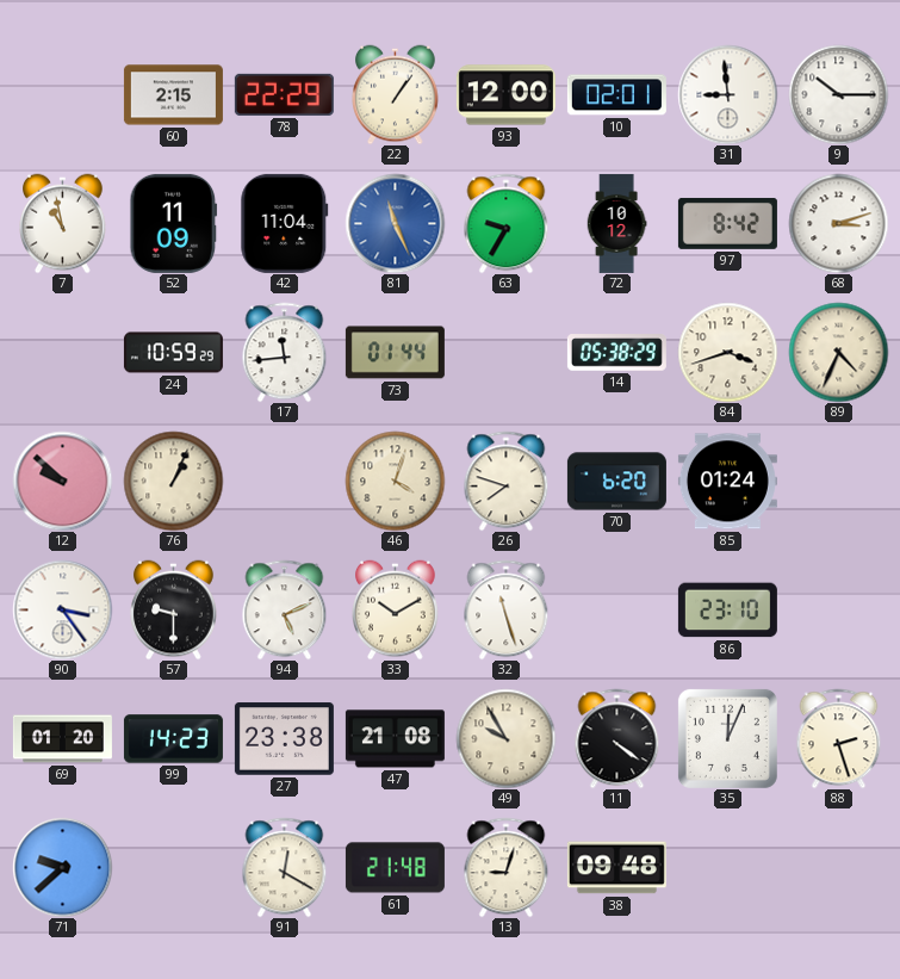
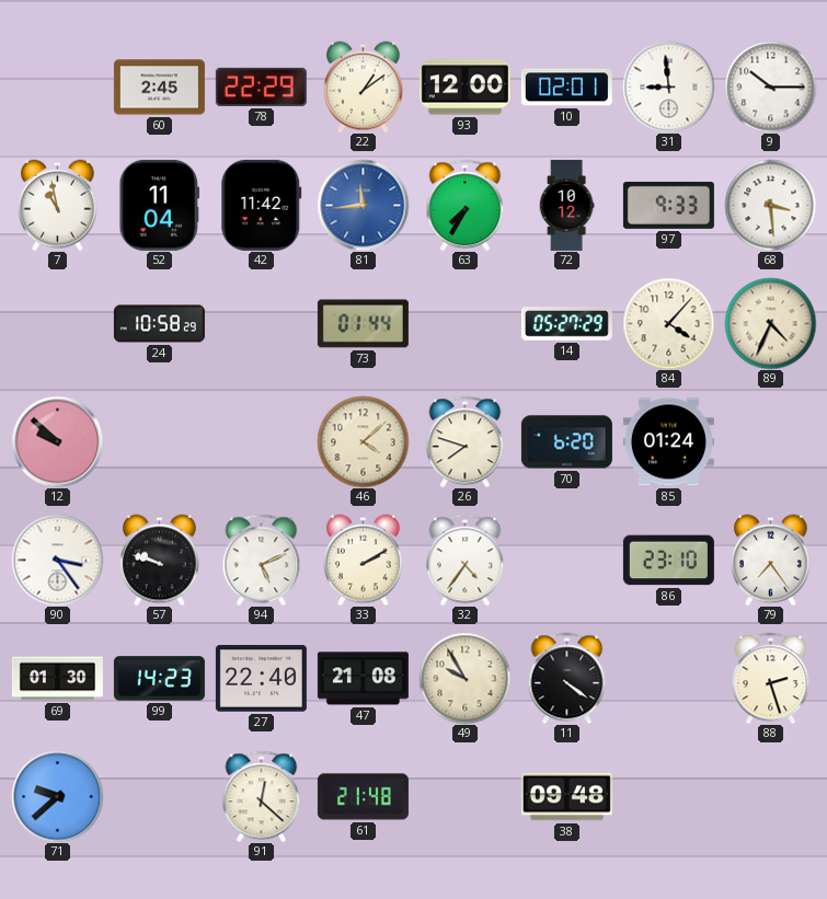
60: 2:15 -> 2:45 (159, 88)
22: 1:06 -> 1:09 (364, 87)
52: 11:09 -> 11:04 (160, 205)
42: 11:04 -> 11:42 (262, 205)
81: 11:26 -> 11:44 (363, 205)
63: 9:35 -> 7:35 (466, 205)
97: 8:42 -> 9:33 (668, 205)
68: 3:12 -> 3:29 (770, 205)
24: 10:59 -> 10:58 (159, 324)
17: 11:44 -> none (285, 352)
14: 05:38 -> 05:27 (566, 324)
84: 3:42 -> 4:07 (668, 323)
76: 1:04 -> none (173, 481)
46: 4:03 -> 4:08 (363, 441)
57: 9:30 -> 9:48 (160, 560)
33: 10:10 -> 2:10 (364, 560)
32: 11:27 -> 4:36 (466, 560)
79: none -> 7:24 (771, 560)
69: 01:20 -> 01:30 (57, 679)
27: 23:38 -> 22:40 (261, 679)
35: 12:04 -> none (727, 738)
91: 12:20 -> 12:22 (262, 796)
13: 9:03 -> none (507, 867)
